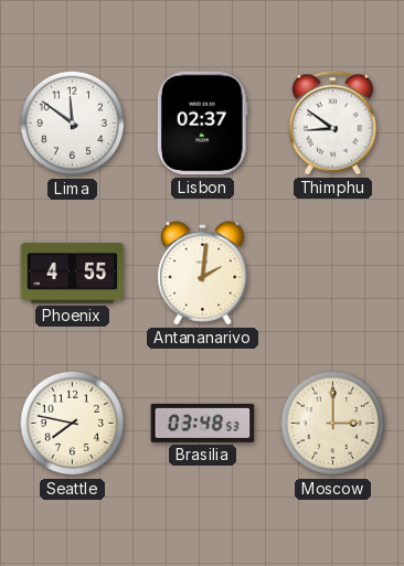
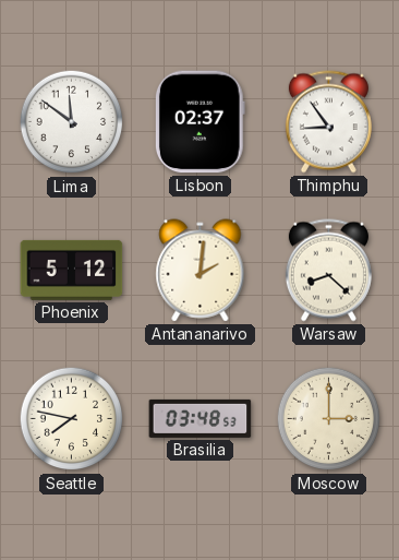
Thimphu: 8:51 -> 8:54 (328, 122)
Phoenix: 4:55 -> 5:12 (72, 270)
Warsaw: none -> 8:22 (328, 271)
